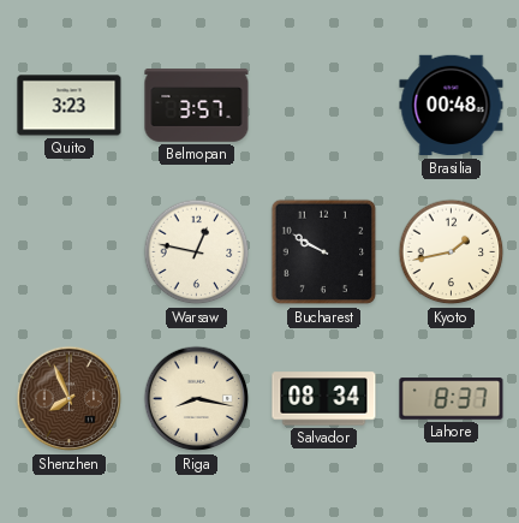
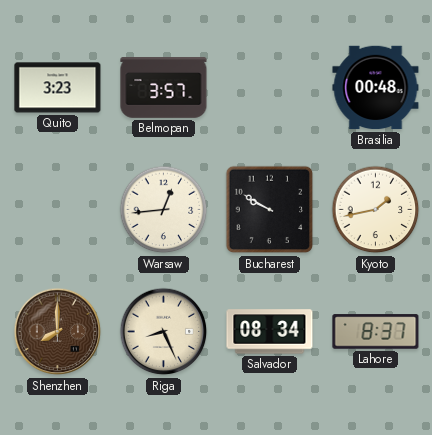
Warsaw: 12:47 -> 12:44 (164, 210)
Shenzhen: 7:56 -> 8:00 (58, 332)
Riga: 8:17 -> 8:26 (164, 332)
